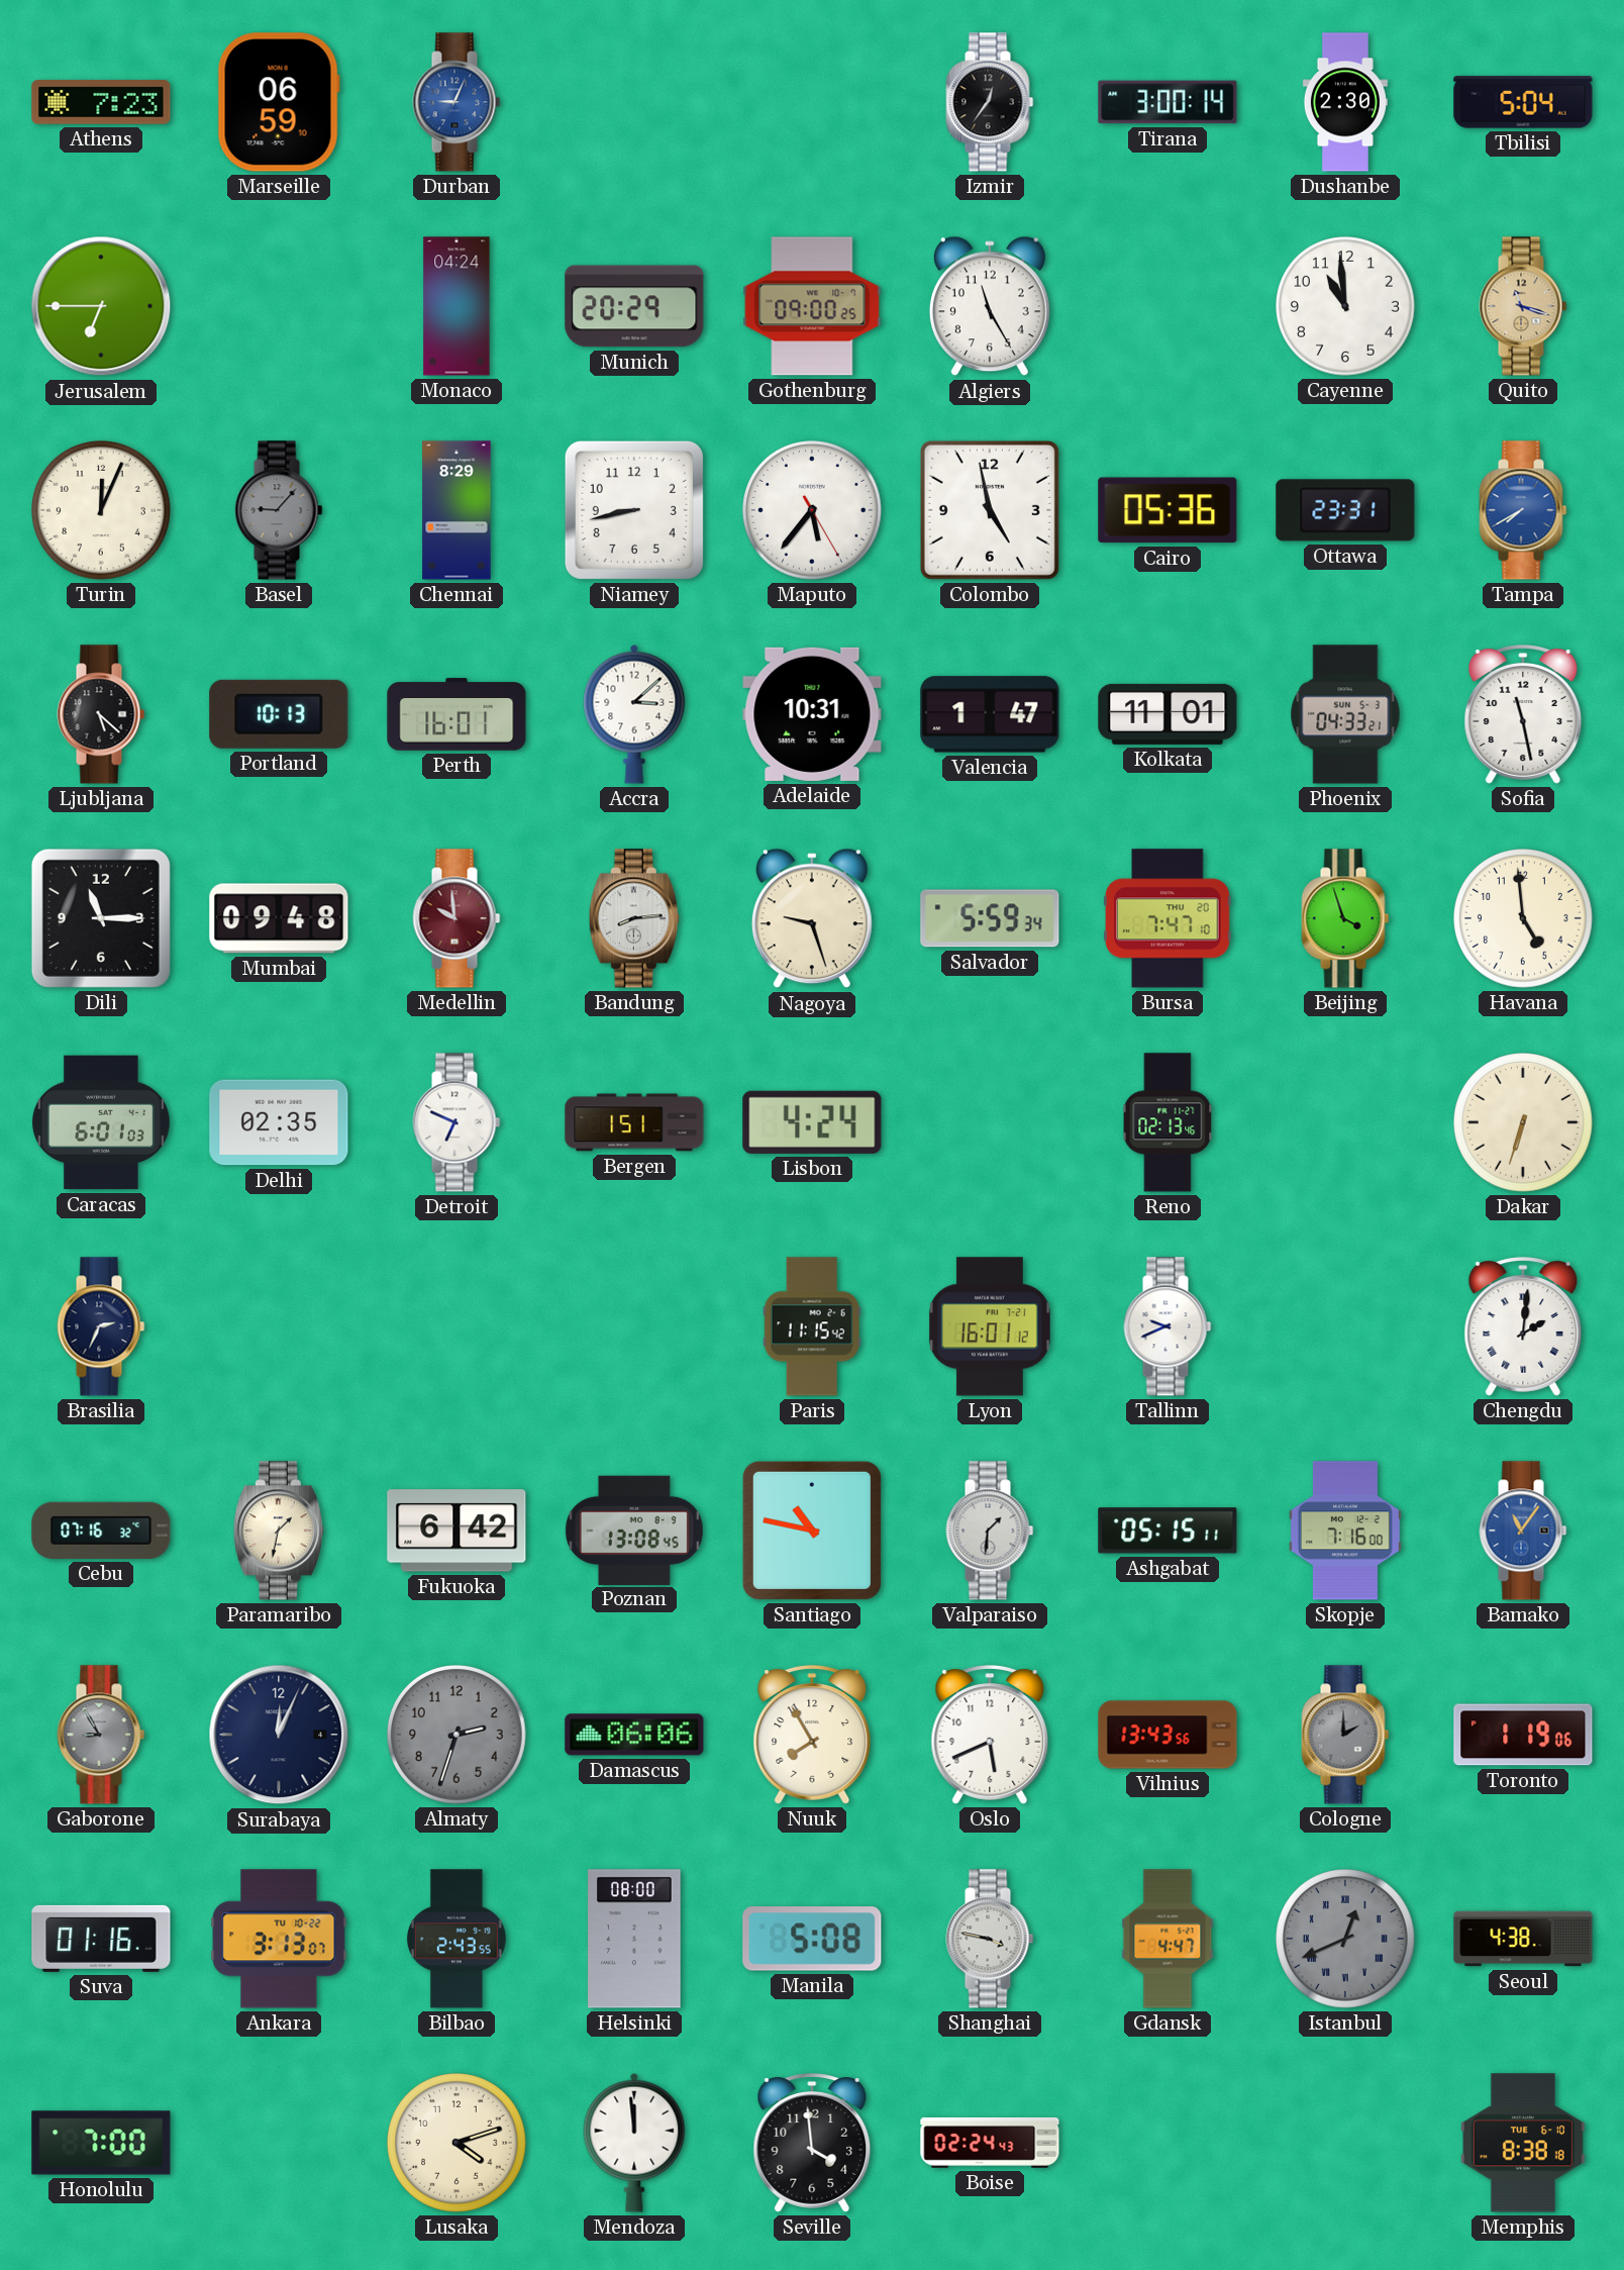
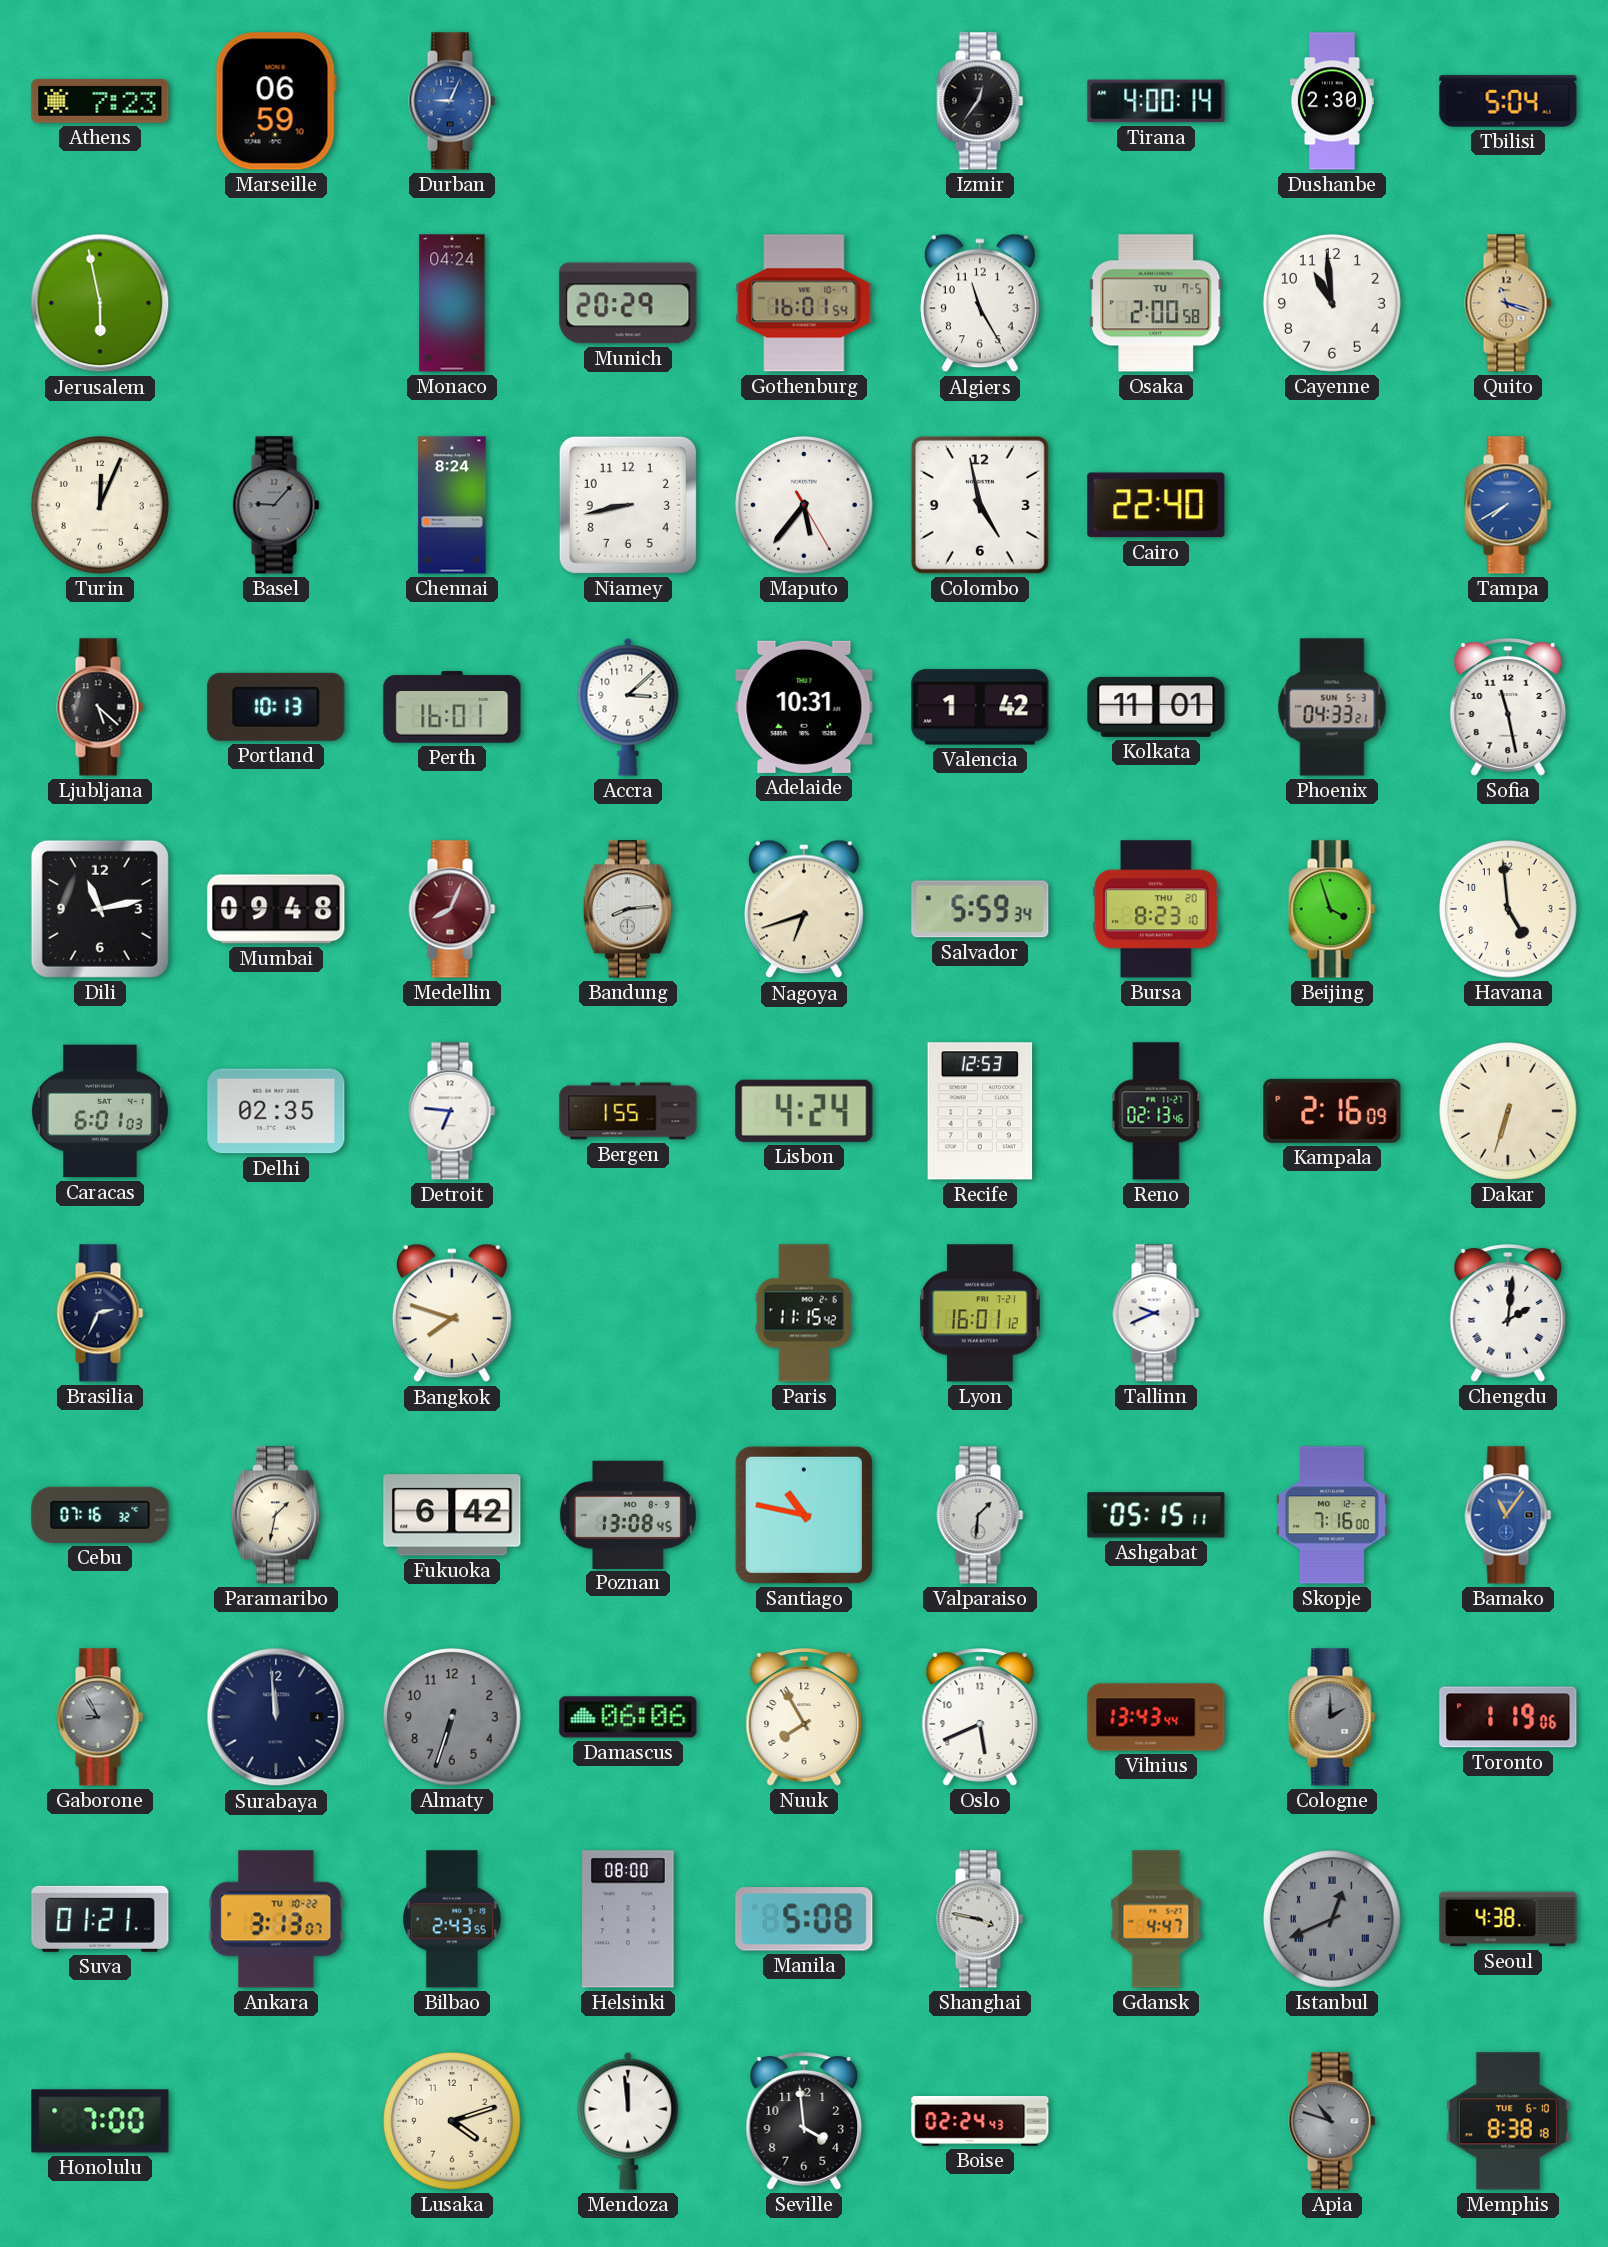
Tirana: 3:00 -> 4:00 (1156, 101)
Jerusalem: 6:45 -> 5:58 (100, 303)
Gothenburg: 09:00 -> 16:01 (804, 303)
Osaka: none -> 2:00 (1156, 303)
Chennai: 8:29 -> 8:24 (452, 505)
Cairo: 05:36 -> 22:40 (1156, 505)
Ottawa: 23:31 -> none (1345, 510)
Valencia: 1:47 -> 1:42 (980, 707)
Dili: 11:15 -> 11:13 (100, 909)
Medellin: 9:59 -> 8:04 (452, 909)
Nagoya: 9:27 -> 6:42 (804, 909)
Bursa: 7:47 -> 8:23 (1156, 909)
Detroit: 6:49 -> 6:46 (452, 1111)
Bergen: 1:51 -> 1:55 (628, 1111)
Recife: none -> 12:53 (980, 1111)
Kampala: none -> 2:16 (1332, 1111)
Bangkok: none -> 7:48 (452, 1313)
Surabaya: 12:04 -> 11:59 (276, 1717)
Almaty: 2:33 -> 6:33 (453, 1718)
Vilnius: 13:43:56 -> 13:43:44 (1156, 1717)
Suva: 01:16 -> 01:21 (100, 1919)
Apia: none -> 10:48 (1332, 2121)
